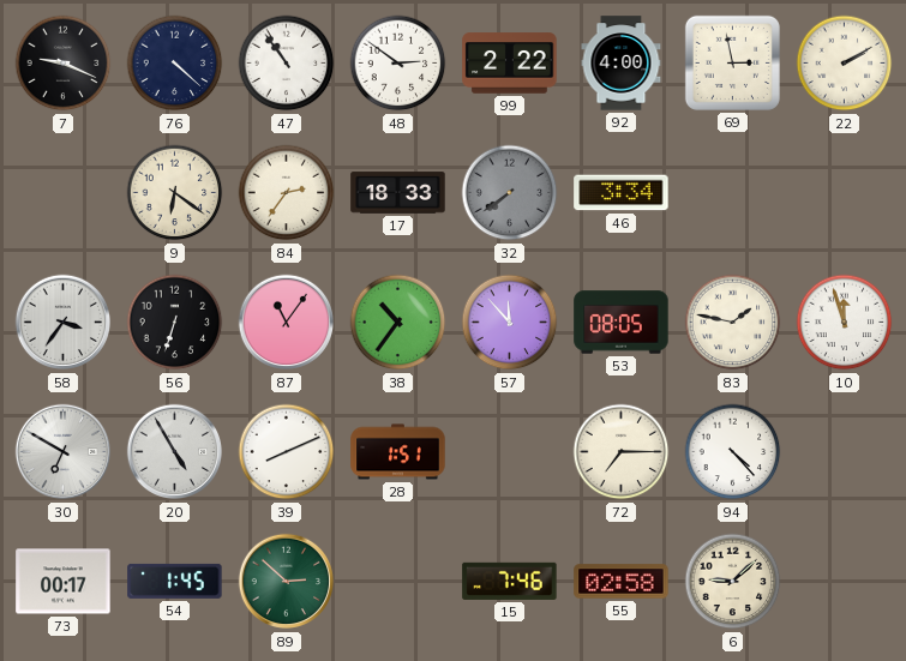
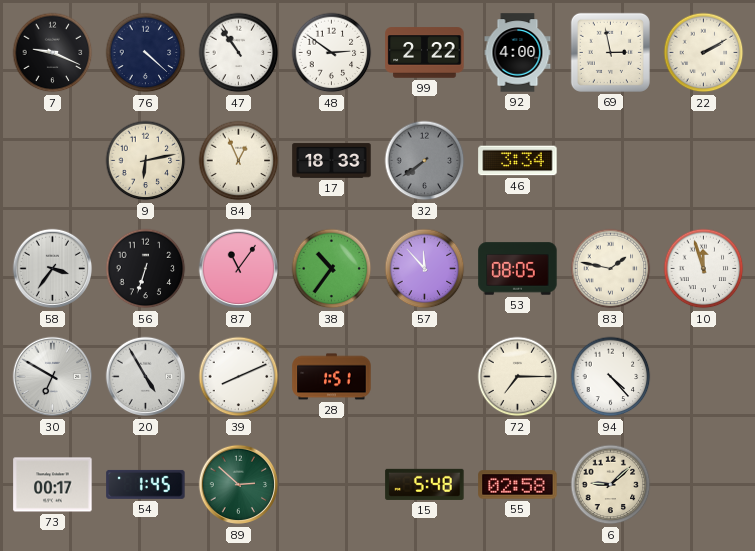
9: 6:21 -> 6:13 (146, 161)
84: 2:36 -> 12:56 (239, 161)
15: 7:46 -> 5:48 (425, 484)
